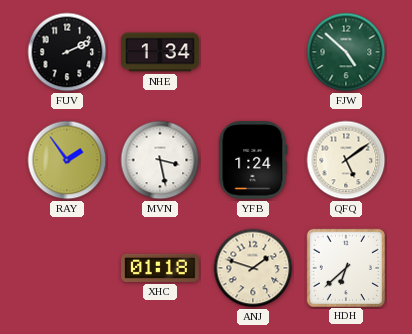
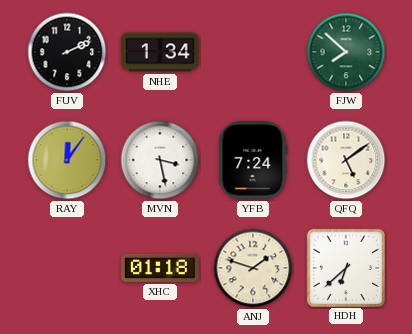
FJW: 4:52 -> 7:52 (346, 52)
RAY: 1:54 -> 12:06 (67, 160)
YFB: 1:24 -> 7:24 (253, 161)
